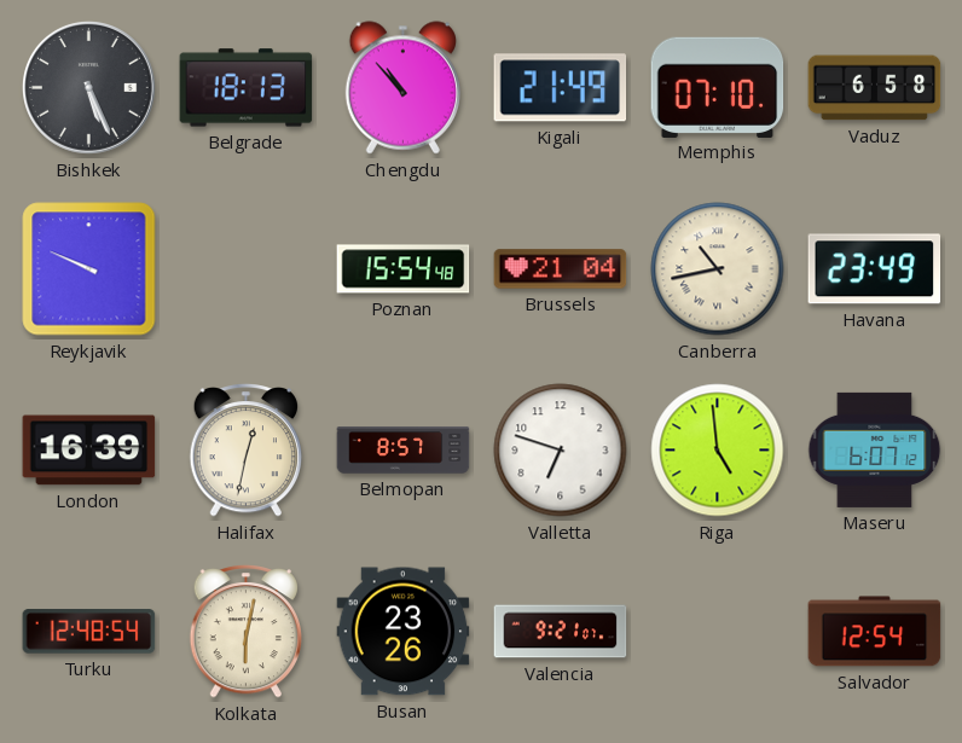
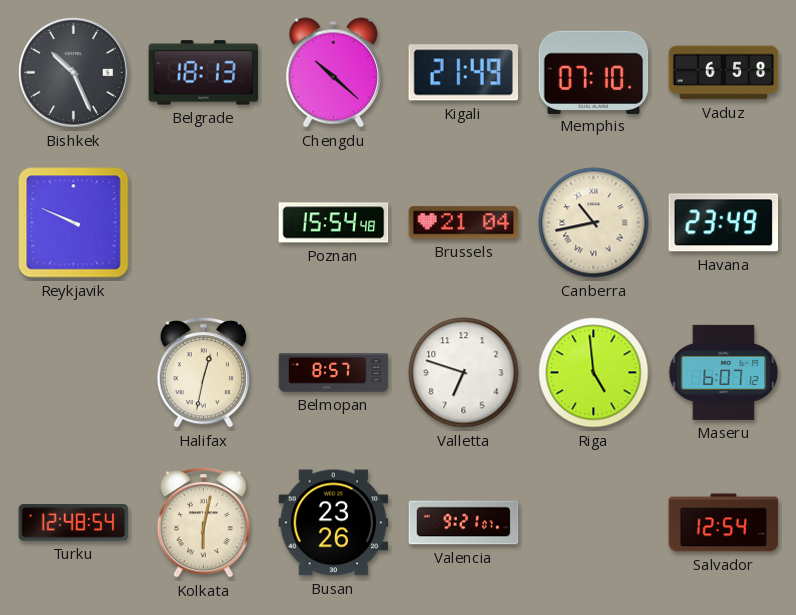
Bishkek: 5:26 -> 10:26 (74, 73)
Chengdu: 10:53 -> 10:22 (333, 73)
London: 16:39 -> none (89, 451)
